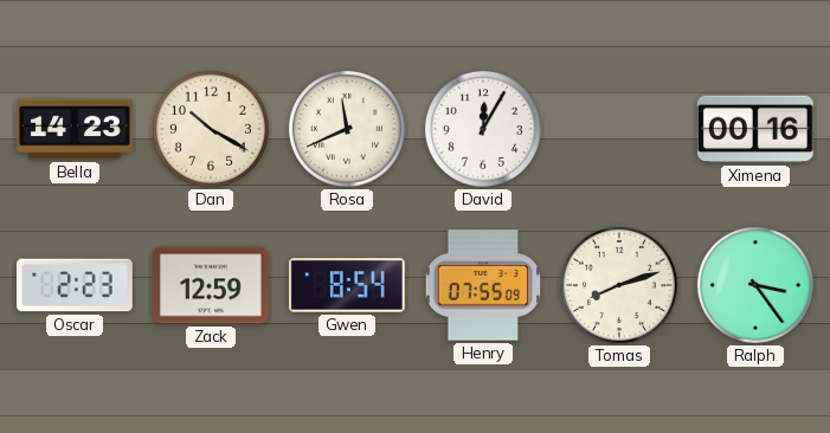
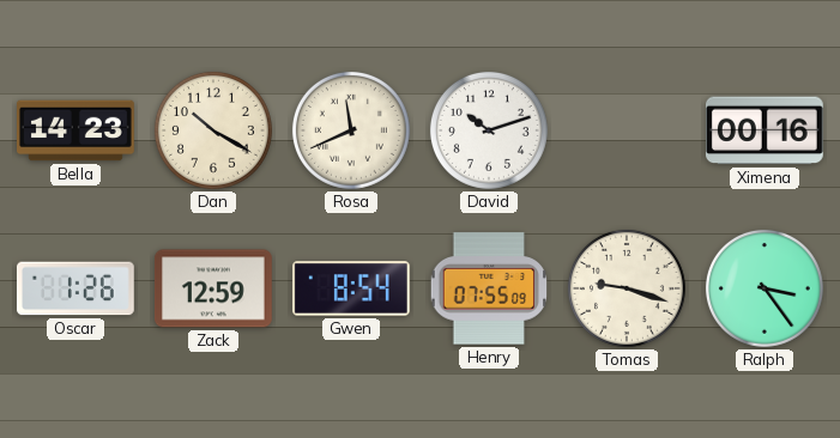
David: 12:05 -> 10:12 (489, 130)
Oscar: 2:23 -> 1:26 (75, 288)
Tomas: 8:12 -> 9:18 (627, 288)
